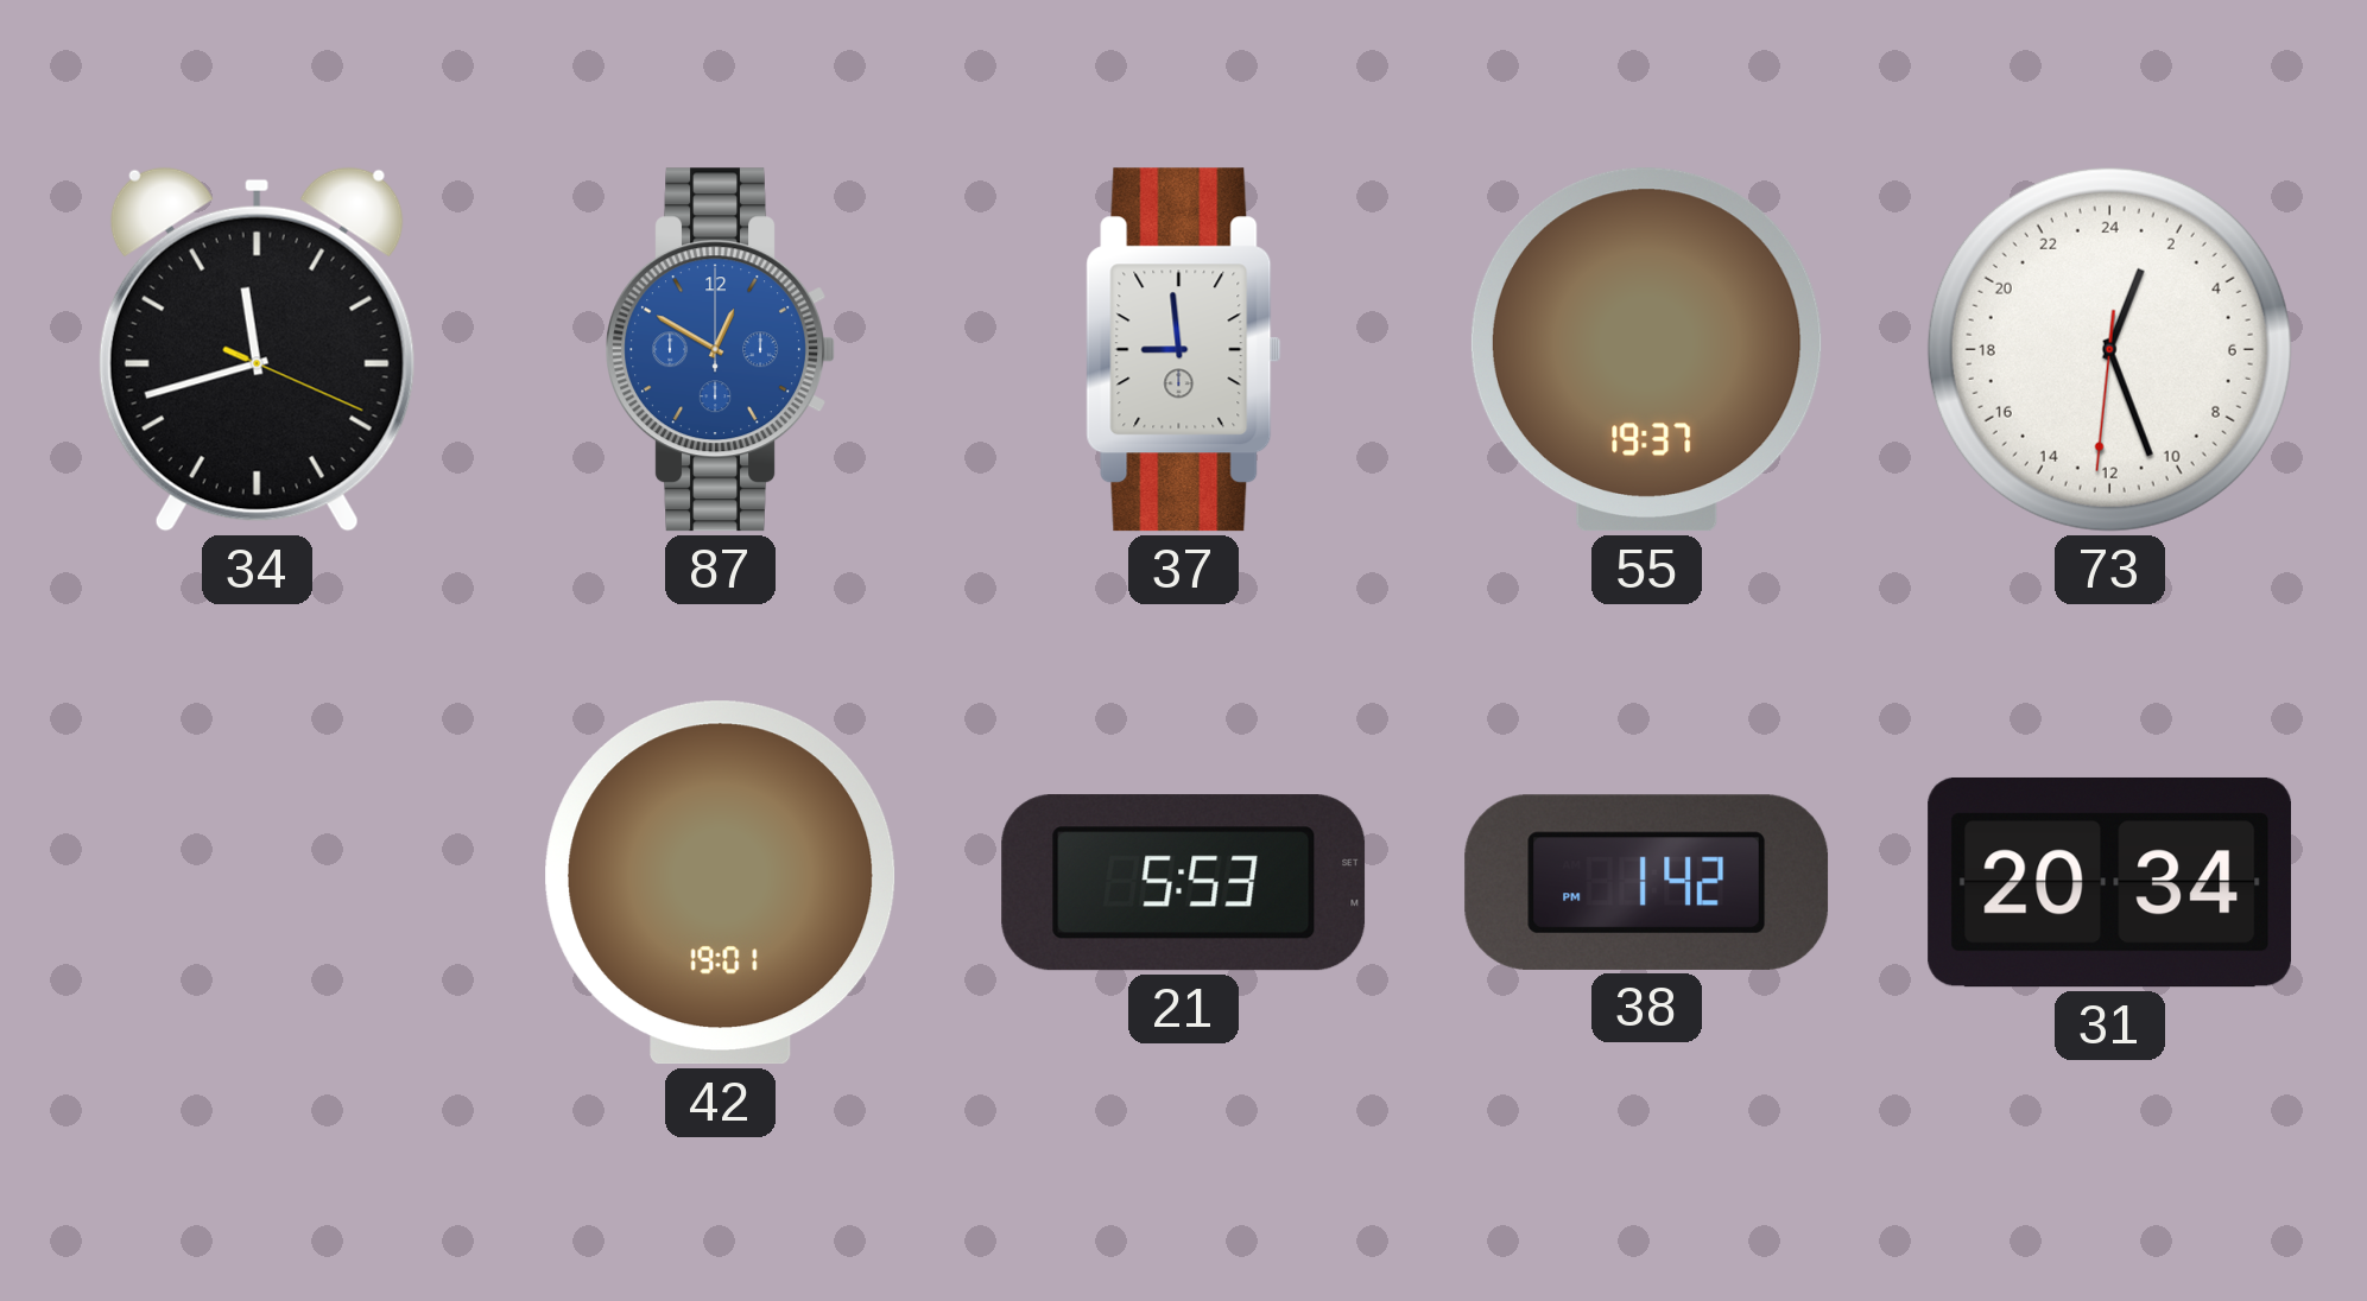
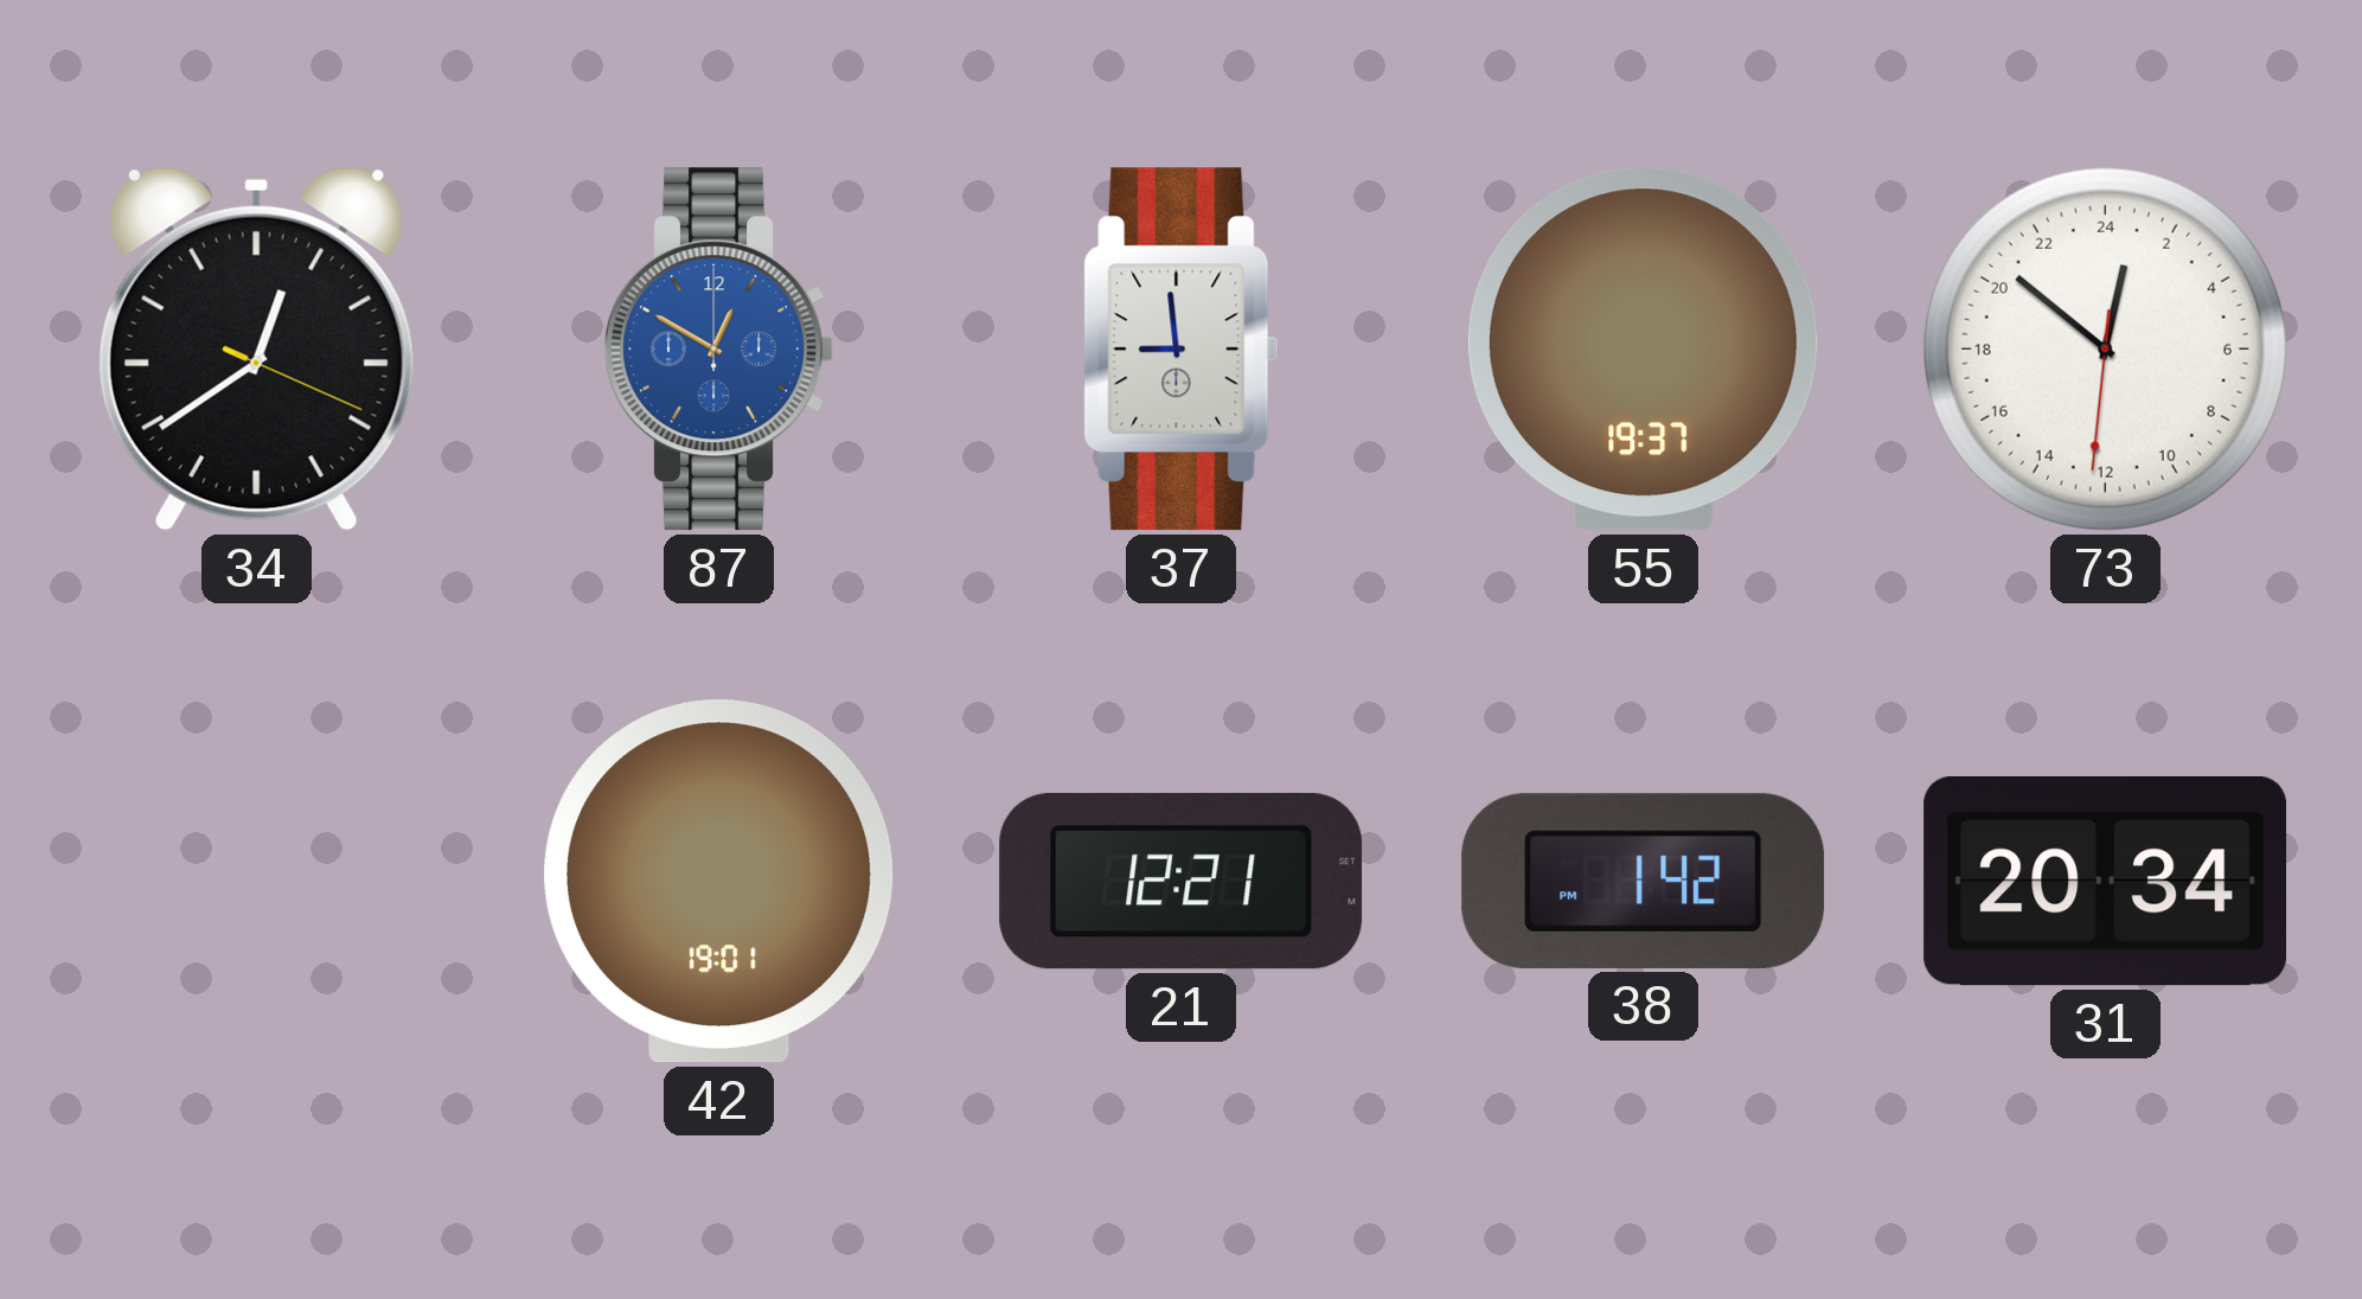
34: 11:42 -> 12:39 (256, 348)
73: 1:26 -> 0:51 (2105, 348)
21: 5:53 -> 12:21 (1182, 882)
